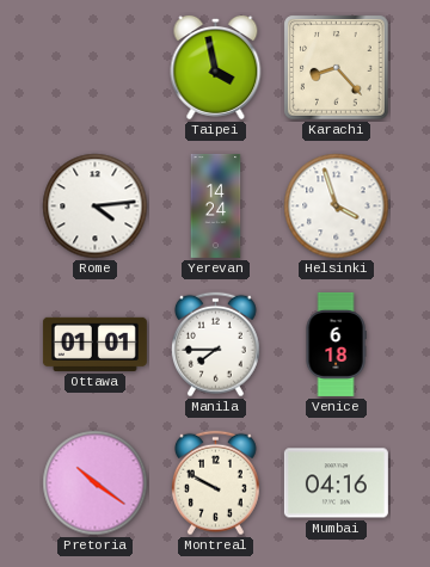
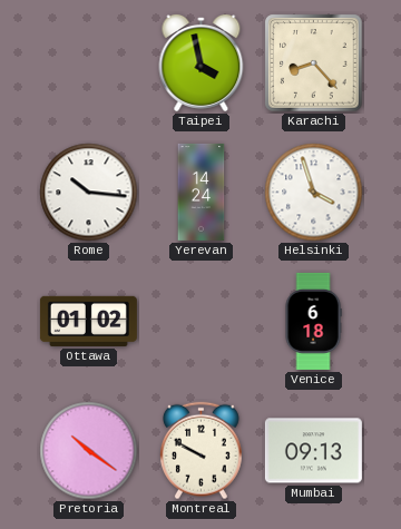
Rome: 4:14 -> 10:16 (89, 193)
Ottawa: 01:01 -> 01:02 (88, 321)
Manila: 7:45 -> none (215, 345)
Mumbai: 04:16 -> 09:13 (313, 451)
